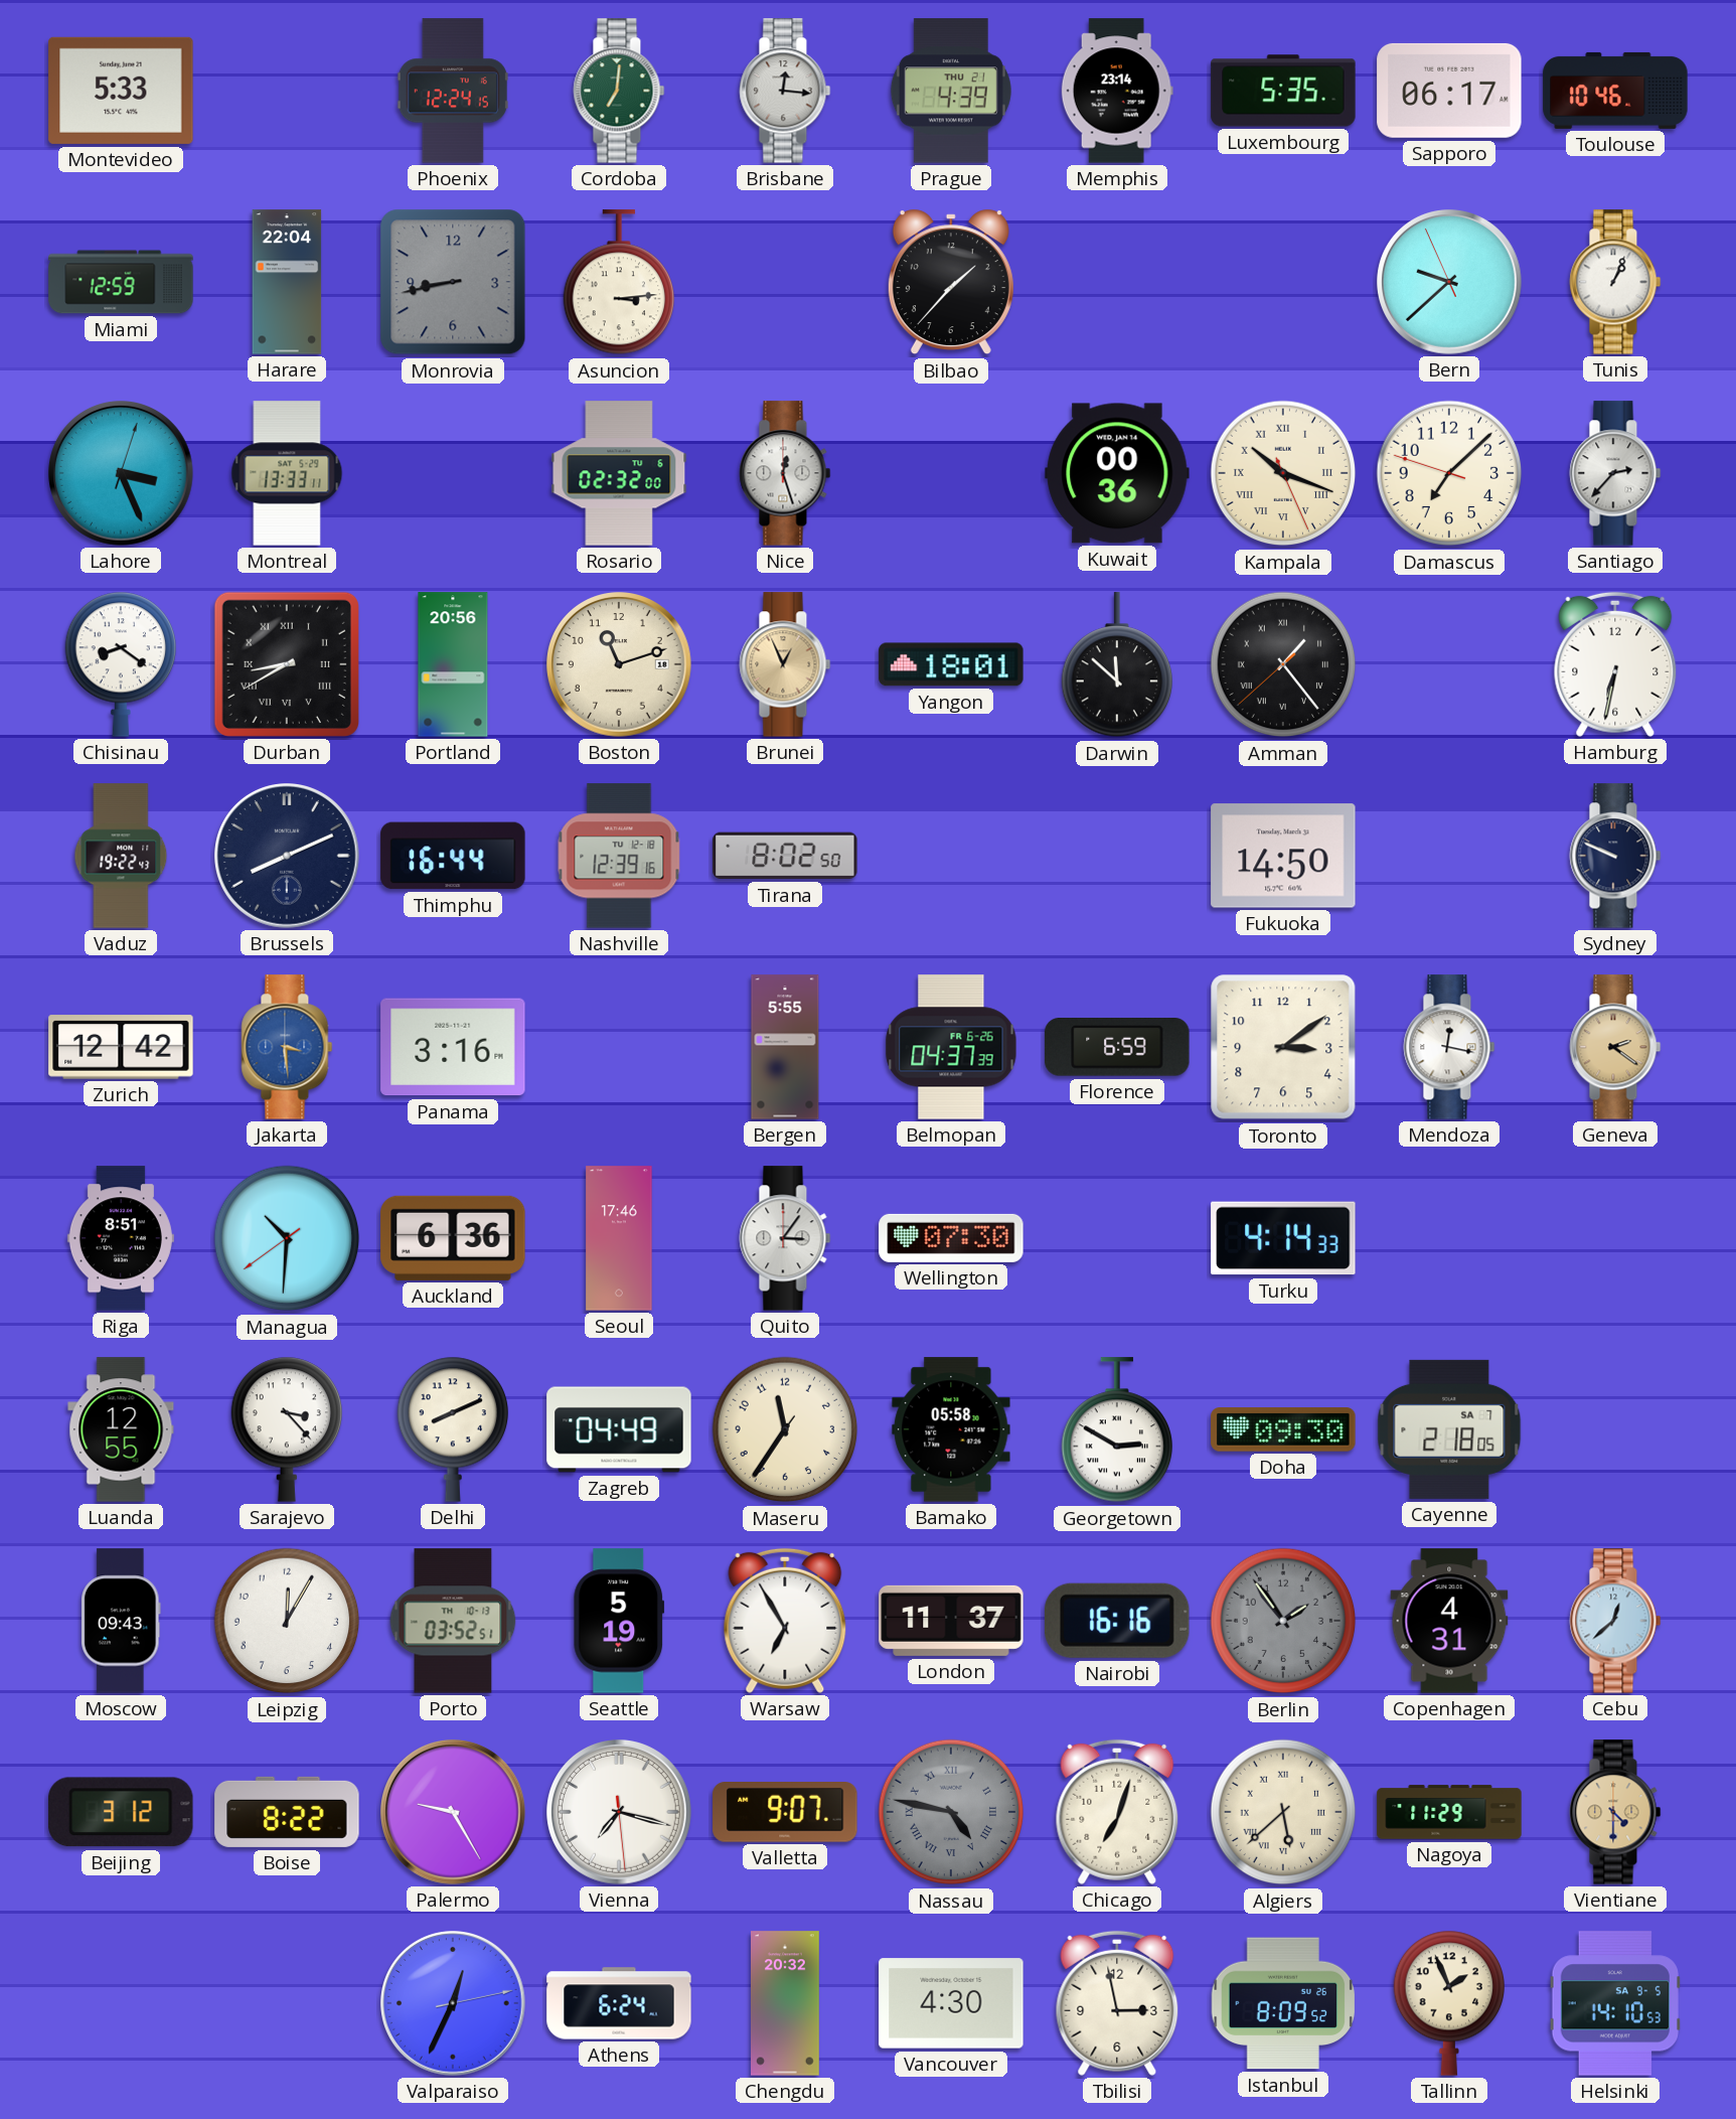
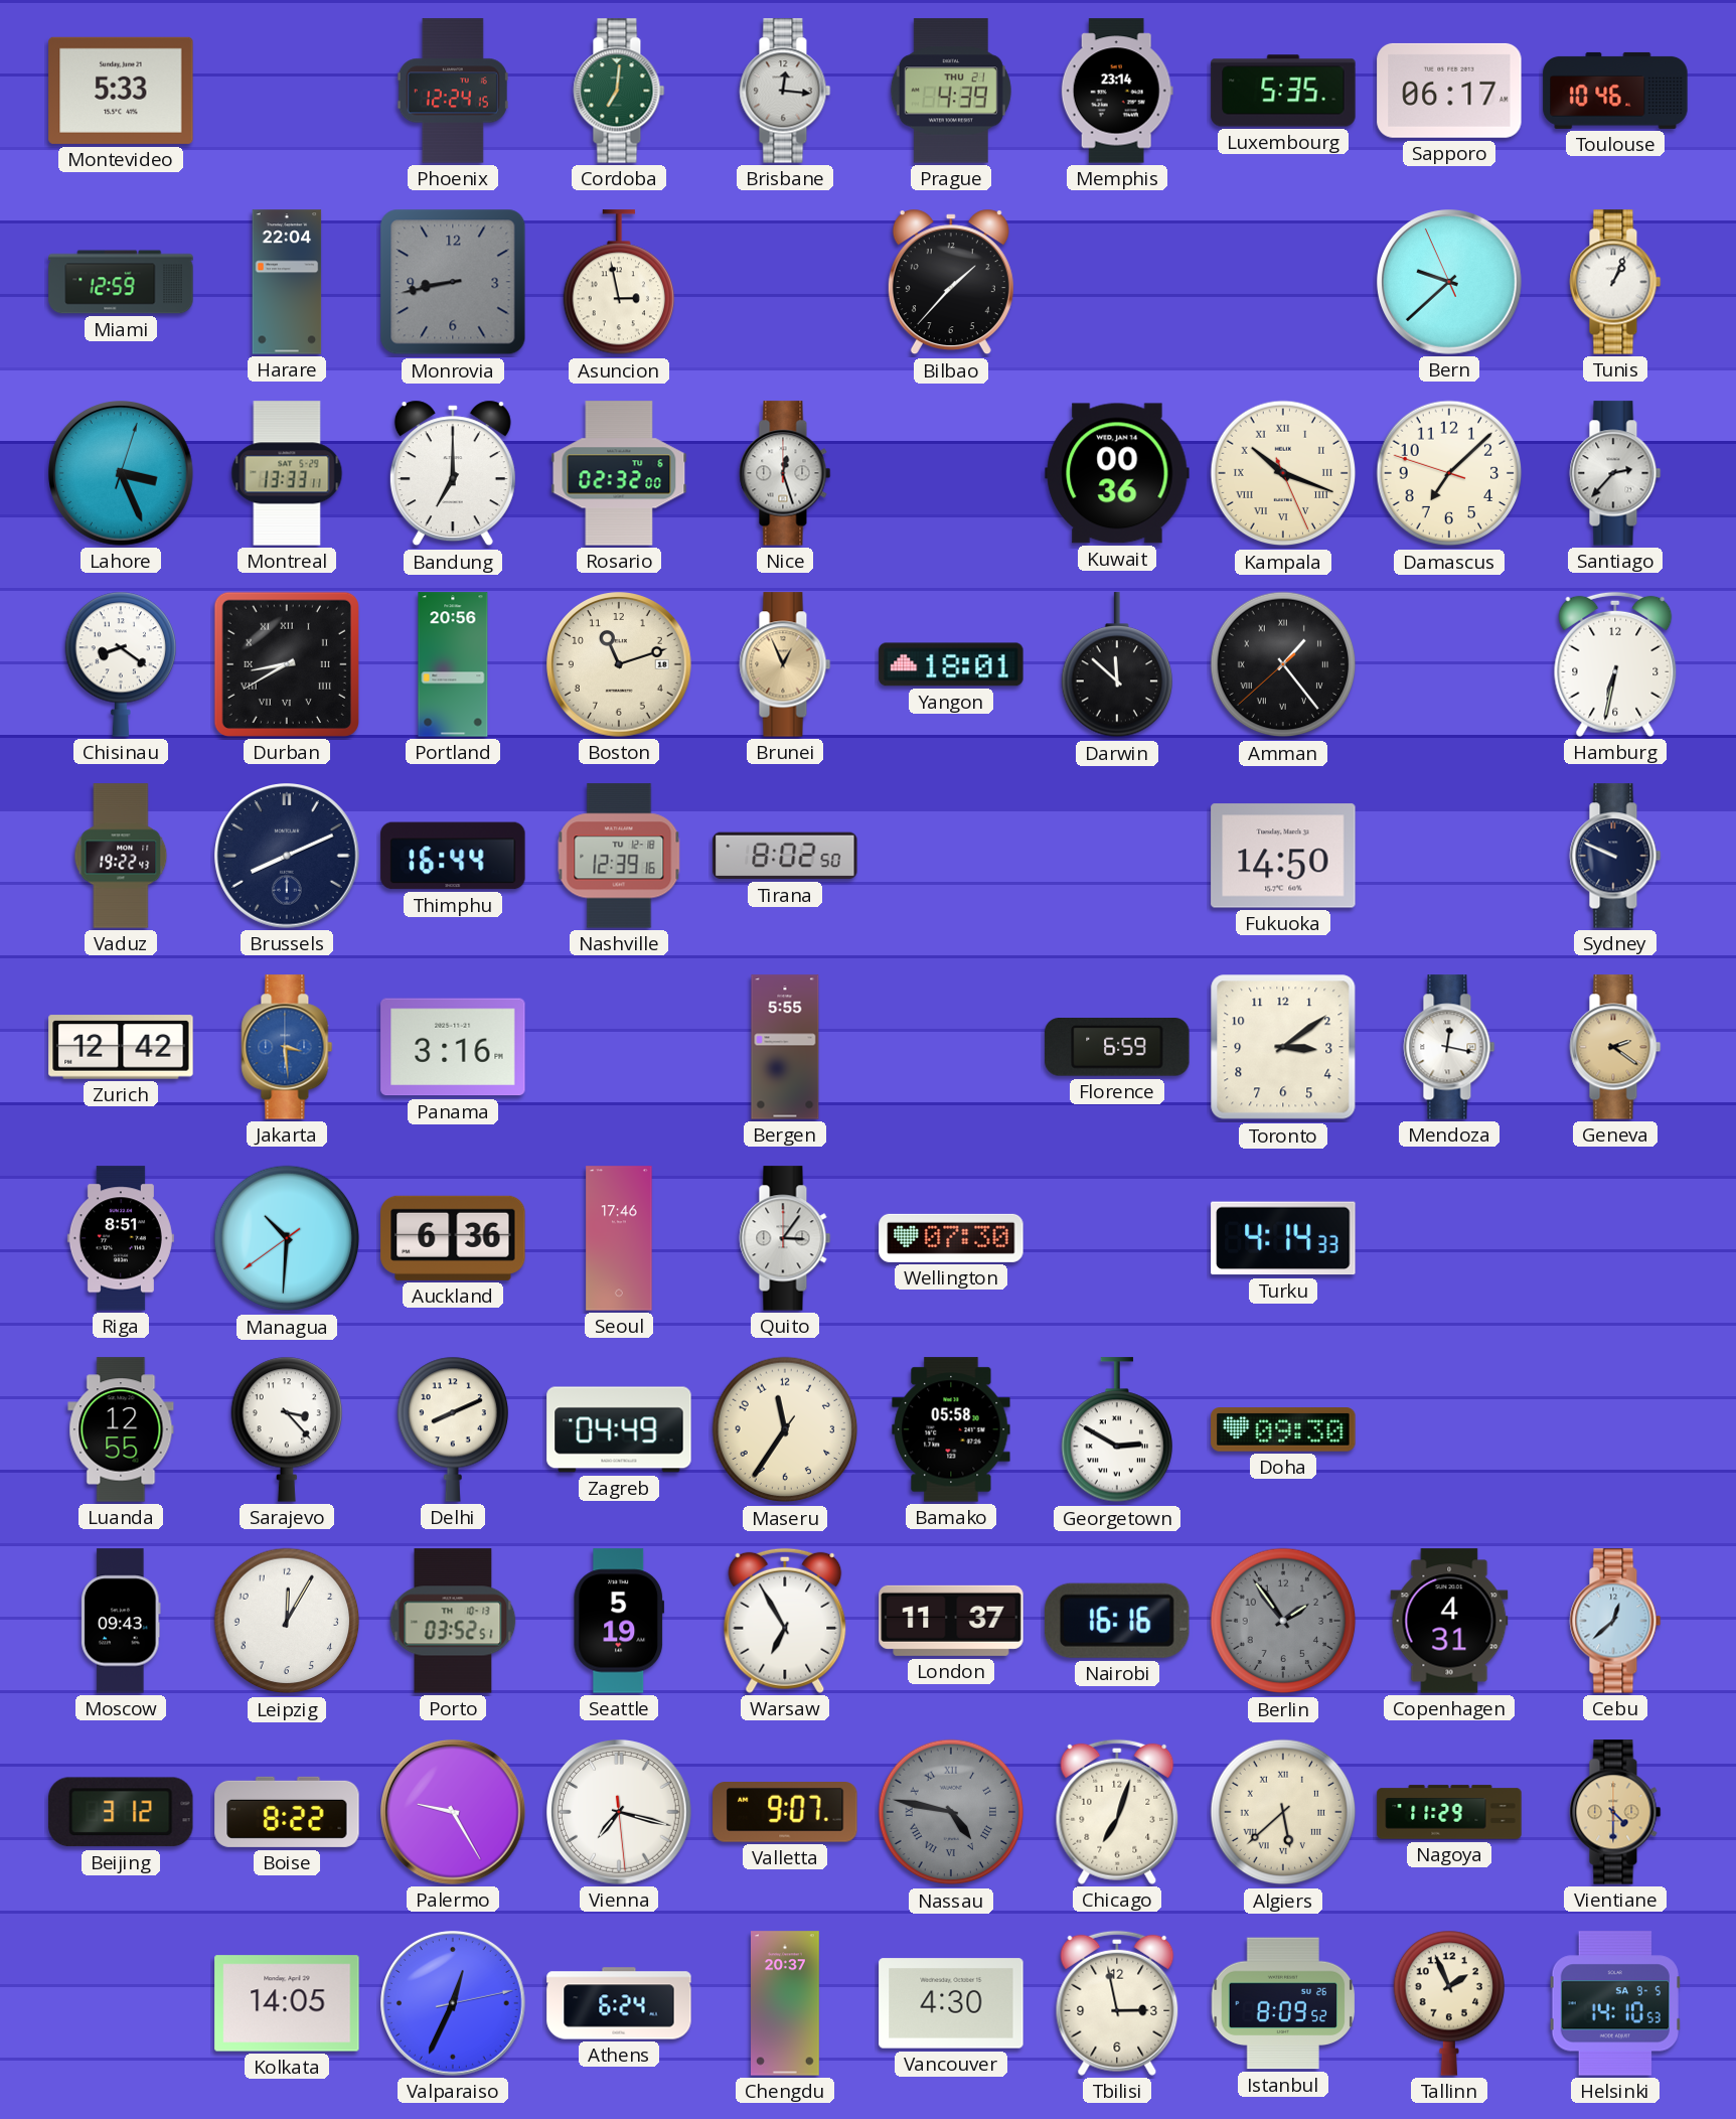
Asuncion: 3:14 -> 2:58 (618, 283)
Bandung: none -> 7:00 (453, 473)
Belmopan: 04:37 -> none (951, 1047)
Cayenne: 2:18 -> none (1449, 1429)
Kolkata: none -> 14:05 (287, 2003)
Chengdu: 20:32 -> 20:37 (786, 2003)
